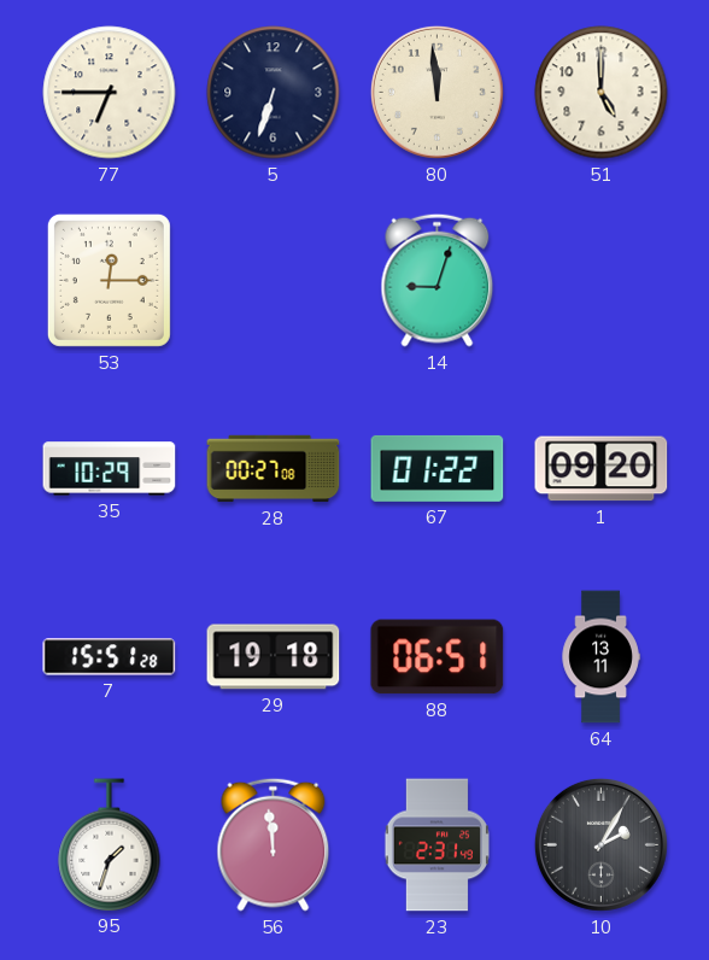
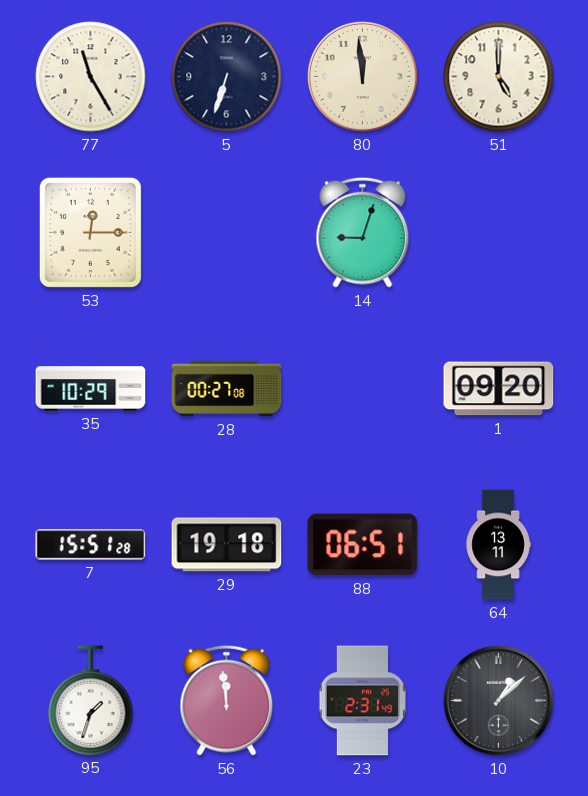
77: 6:45 -> 11:25 (91, 77)
67: 01:22 -> none (438, 468)
10: 2:05 -> 1:08 (498, 700)
